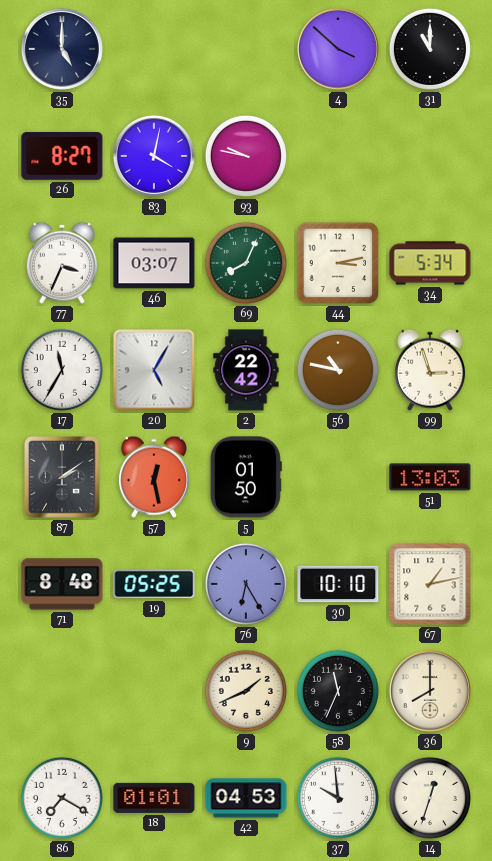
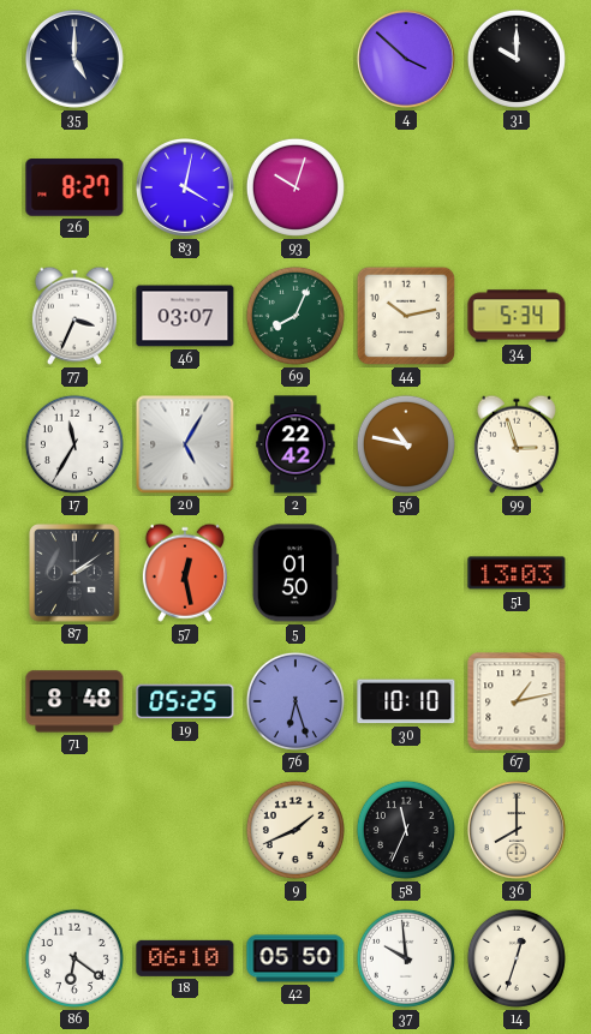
31: 11:00 -> 10:00 (517, 59)
93: 9:47 -> 10:03 (295, 187)
44: 3:13 -> 10:13 (406, 316)
76: 6:25 -> 6:27 (295, 701)
86: 7:20 -> 6:21 (74, 958)
18: 01:01 -> 06:10 (185, 958)
42: 04:53 -> 05:50 (295, 958)
